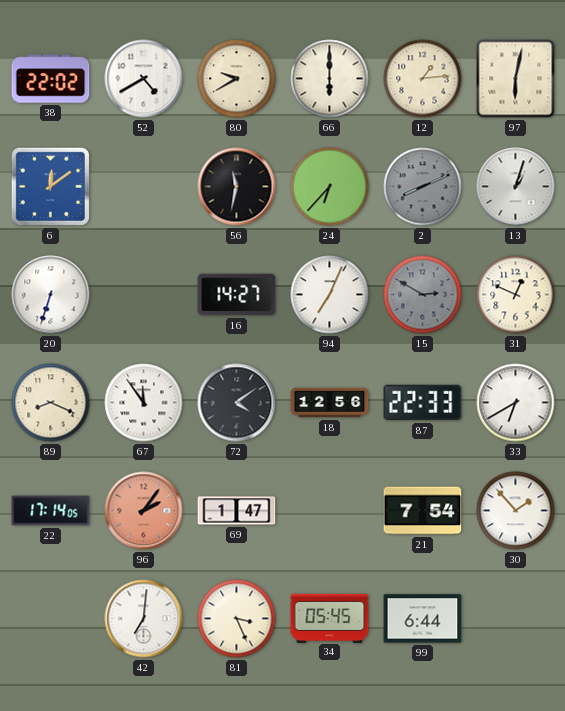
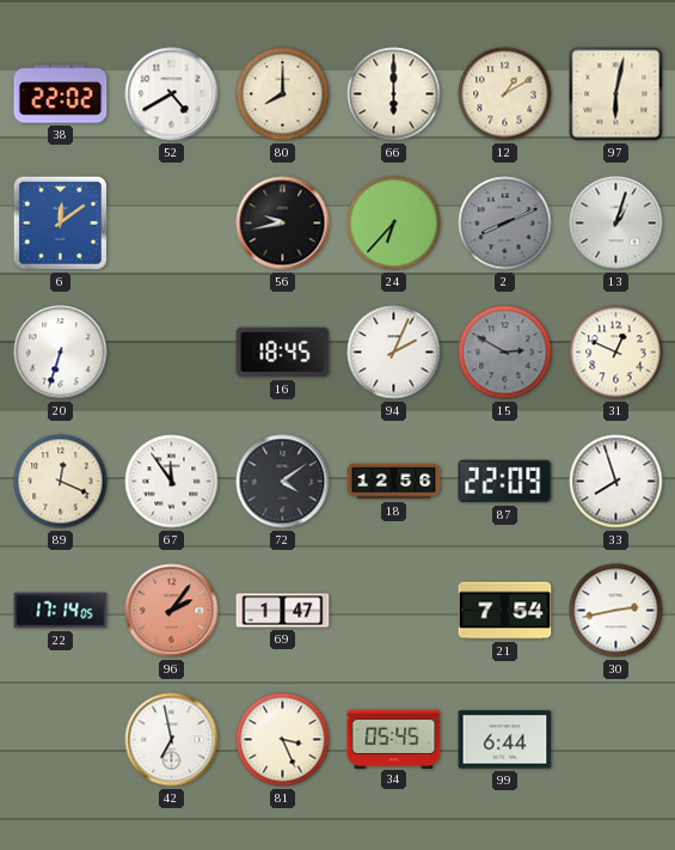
80: 9:40 -> 8:00 (283, 94)
12: 1:14 -> 1:10 (505, 94)
56: 11:32 -> 9:43 (283, 224)
16: 14:27 -> 18:45 (283, 353)
94: 7:04 -> 2:04 (394, 353)
89: 8:19 -> 12:19 (61, 482)
87: 22:33 -> 22:09 (505, 482)
33: 6:40 -> 7:57 (616, 482)
30: 1:53 -> 2:43 (616, 611)
42: 7:01 -> 6:58 (172, 740)
